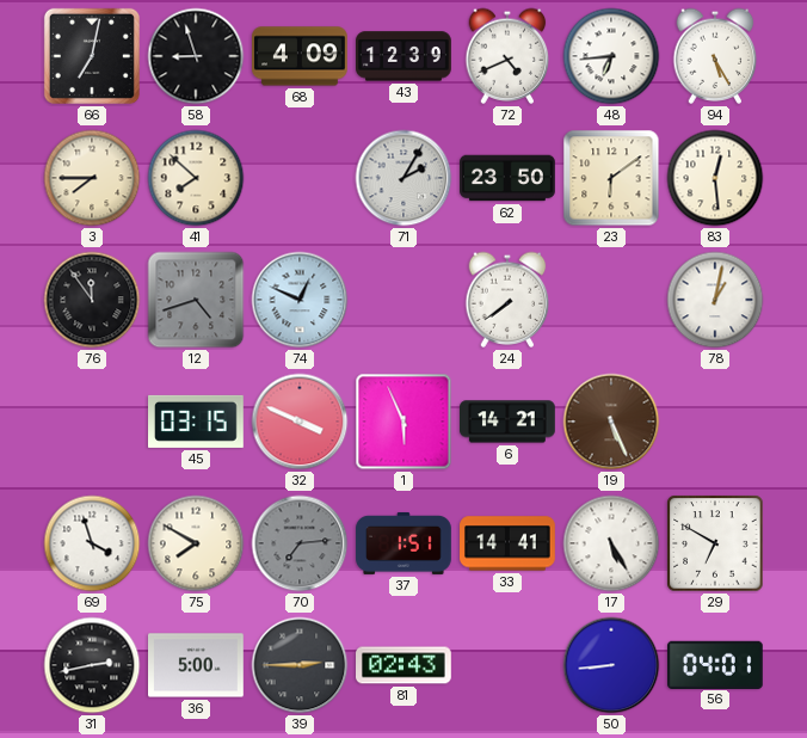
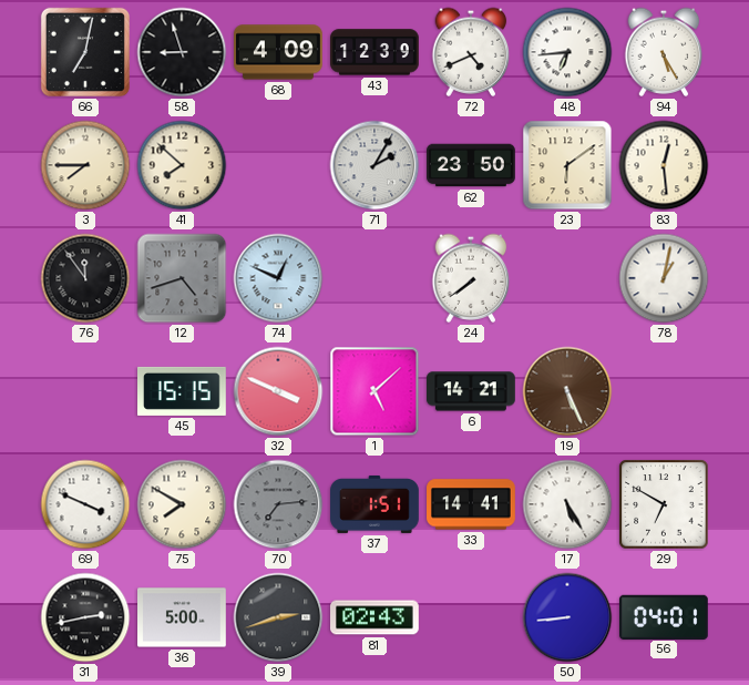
45: 03:15 -> 15:15 (183, 391)
1: 5:56 -> 5:08 (374, 391)
69: 3:57 -> 3:49 (85, 504)
39: 2:45 -> 2:42 (278, 617)
